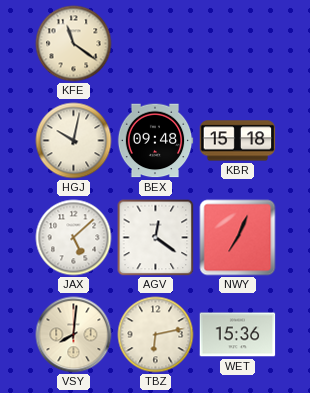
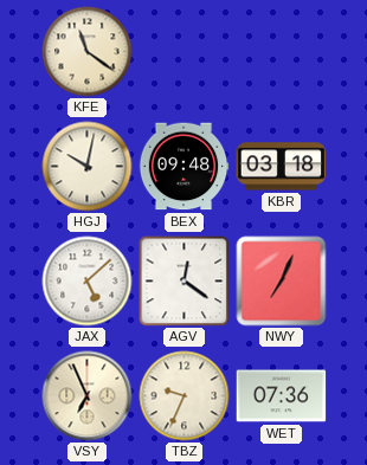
KBR: 15:18 -> 03:18 (282, 167)
VSY: 8:01 -> 6:56 (88, 396)
TBZ: 6:13 -> 9:34 (185, 396)
WET: 15:36 -> 07:36 (282, 396)
